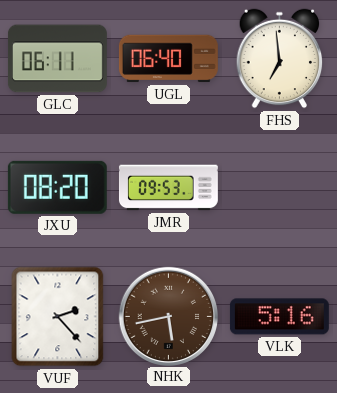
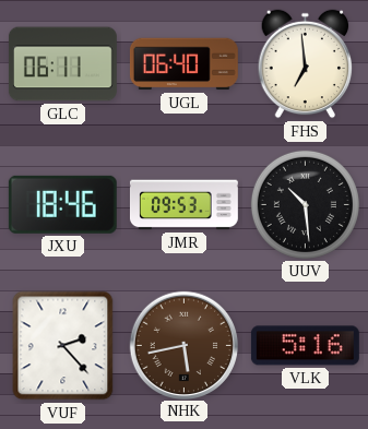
JXU: 08:20 -> 18:46 (62, 204)
UUV: none -> 10:29 (305, 204)
